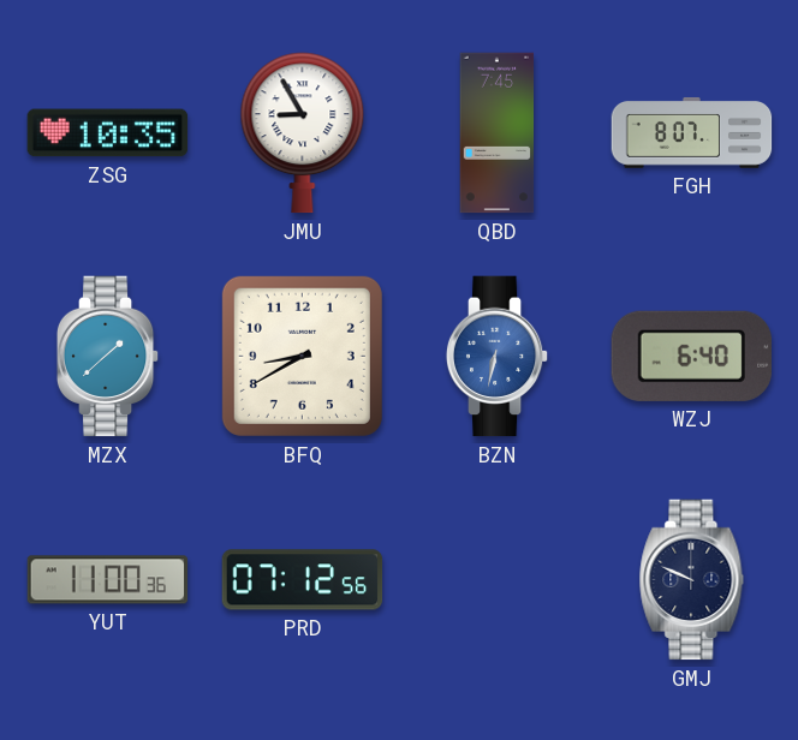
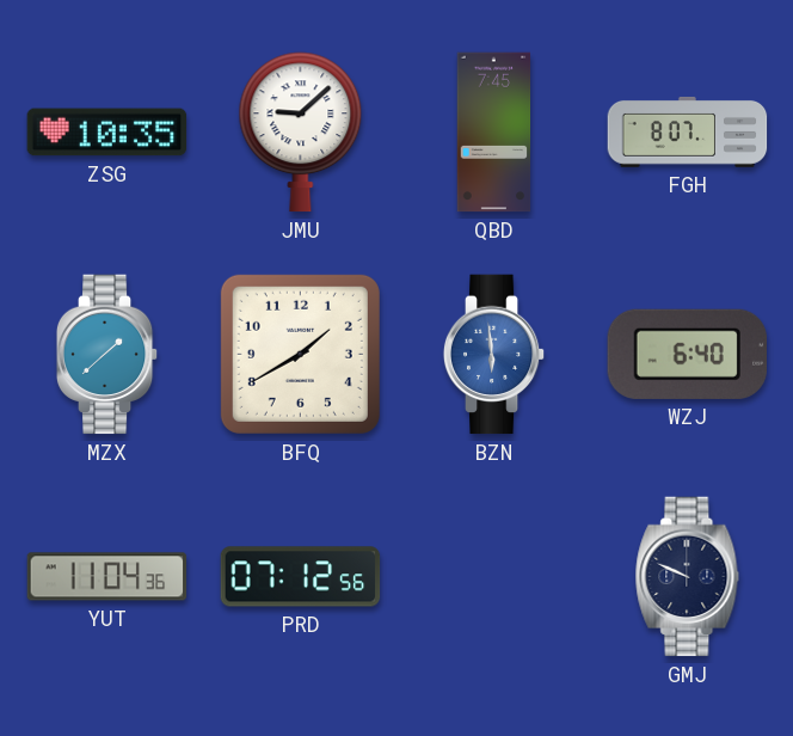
JMU: 8:55 -> 9:08 (301, 133)
BFQ: 8:40 -> 1:40 (300, 354)
BZN: 6:32 -> 5:59 (494, 355)
YUT: 11:00 -> 11:04 (107, 577)
